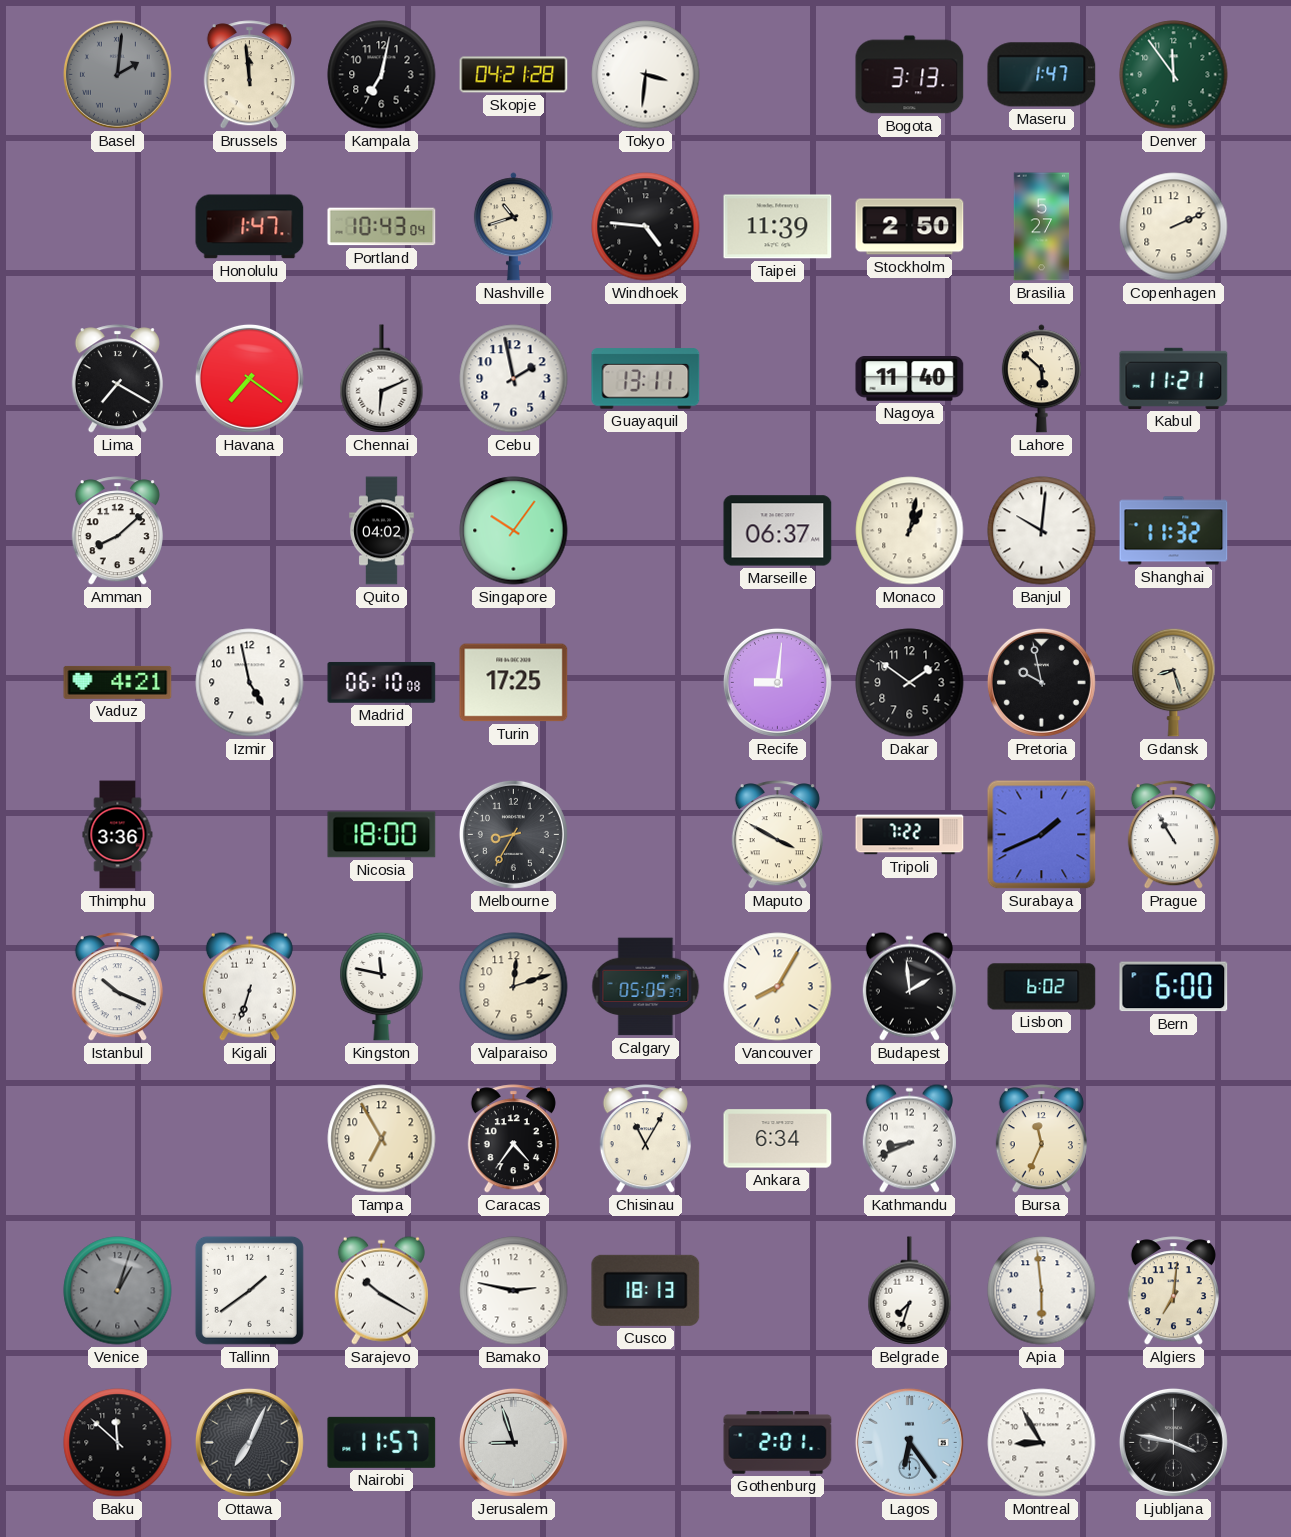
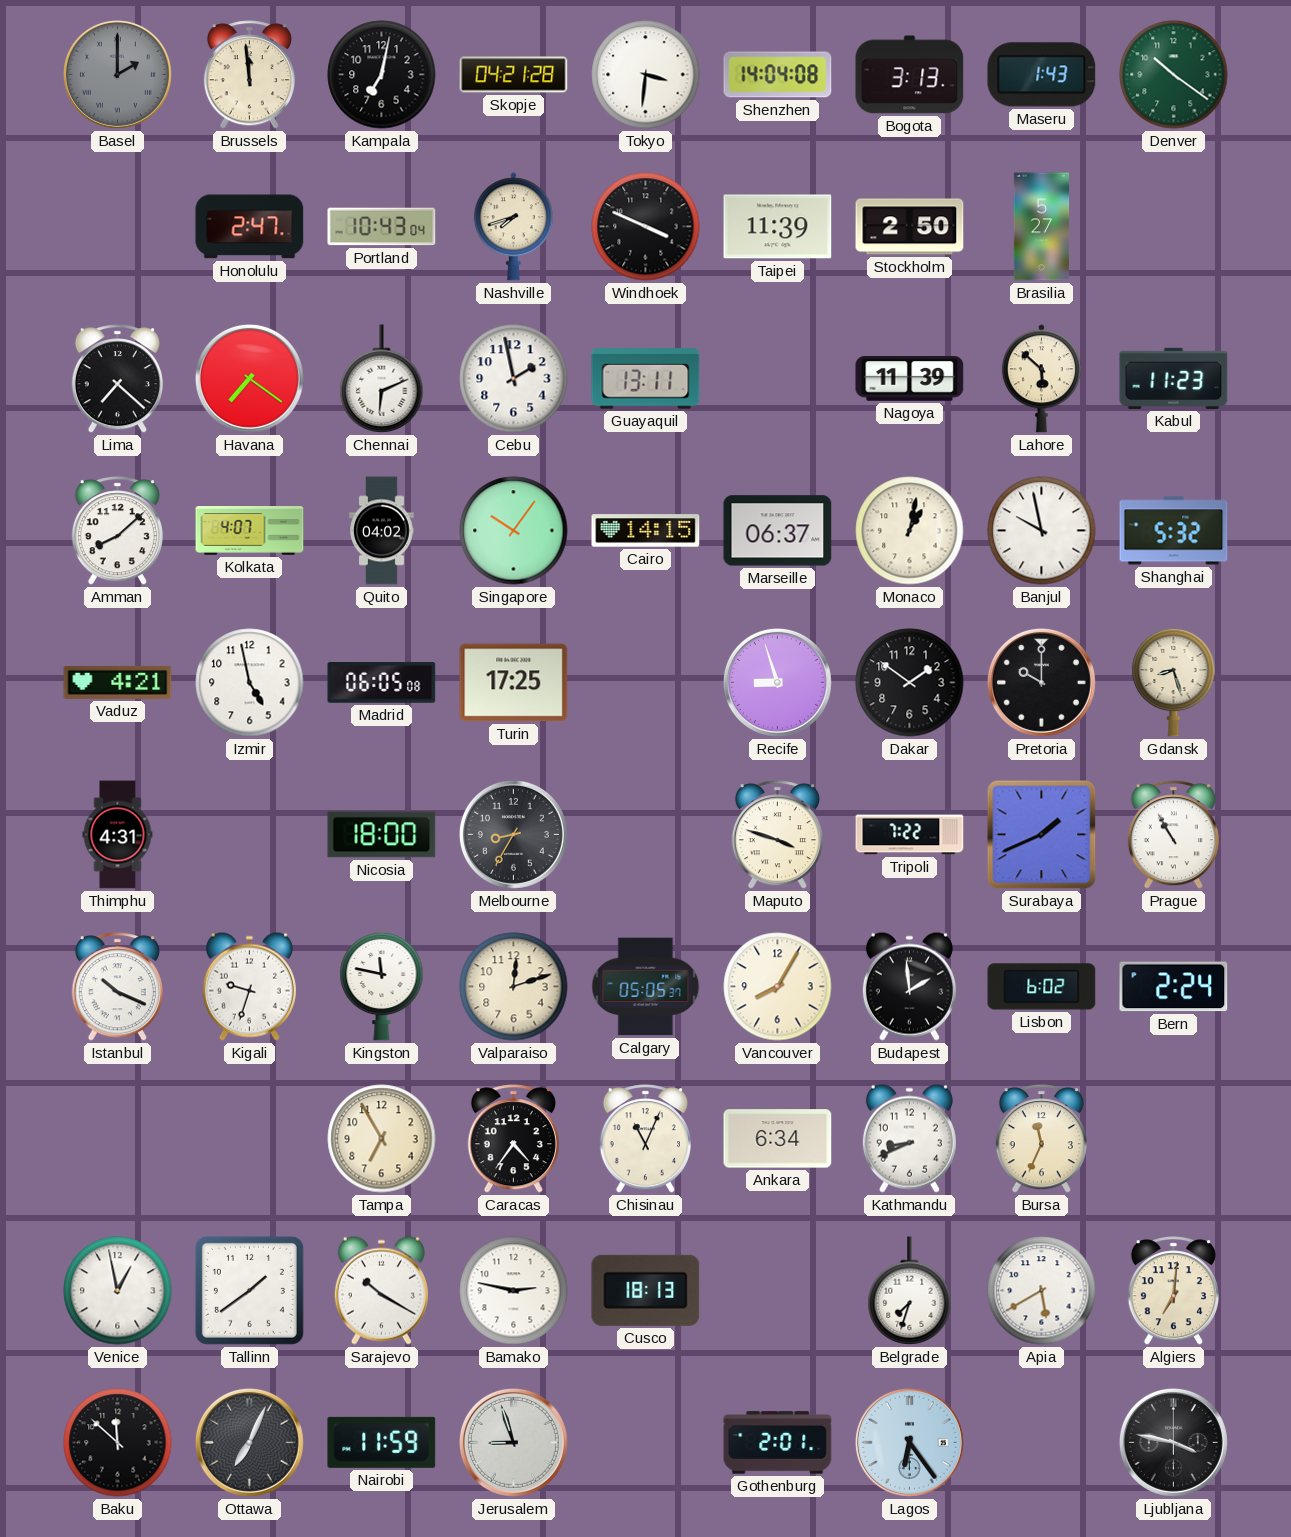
Basel: 2:01 -> 2:00 (117, 74)
Shenzhen: none -> 14:04 (778, 75)
Maseru: 1:47 -> 1:43 (1042, 75)
Denver: 11:54 -> 10:21 (1174, 75)
Honolulu: 1:47 -> 2:47 (250, 227)
Nashville: 10:42 -> 7:42 (513, 227)
Windhoek: 4:46 -> 3:49 (646, 227)
Copenhagen: 2:11 -> none (1174, 227)
Lima: 7:20 -> 7:22 (117, 379)
Nagoya: 11:40 -> 11:39 (910, 379)
Kabul: 11:21 -> 11:23 (1174, 378)
Kolkata: none -> 4:07 (250, 531)
Cairo: none -> 14:15 (646, 531)
Banjul: 10:01 -> 9:58 (1042, 531)
Shanghai: 11:32 -> 5:32 (1174, 531)
Madrid: 06:10 -> 06:05 (382, 682)
Recife: 9:01 -> 8:57 (777, 682)
Pretoria: 9:58 -> 10:00 (1041, 682)
Thimphu: 3:36 -> 4:31 (118, 835)
Maputo: 3:50 -> 3:48 (777, 835)
Kigali: 6:33 -> 9:33 (249, 986)
Bern: 6:00 -> 2:24 (1174, 987)
Chisinau: 11:05 -> 11:04 (645, 1139)
Venice: 1:03 -> 12:58 (118, 1291)
Venice dial: grey -> white (118, 1291)
Apia: 5:59 -> 5:40 (1042, 1291)
Nairobi: 11:57 -> 11:59 (382, 1442)
Montreal: 8:55 -> none (1042, 1443)
